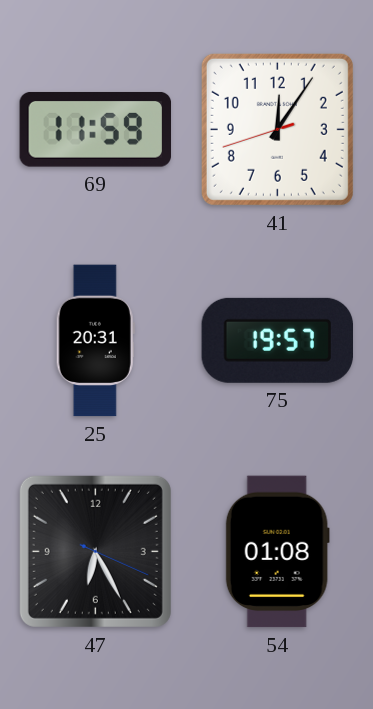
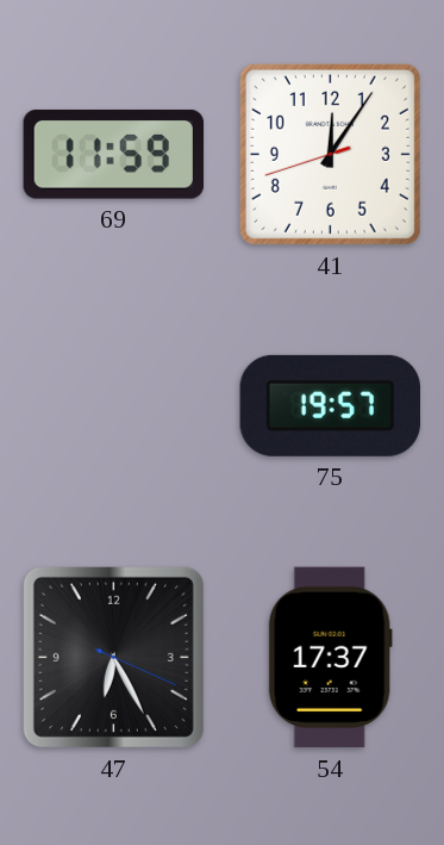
25: 20:31 -> none (95, 341)
54: 01:08 -> 17:37 (330, 658)
